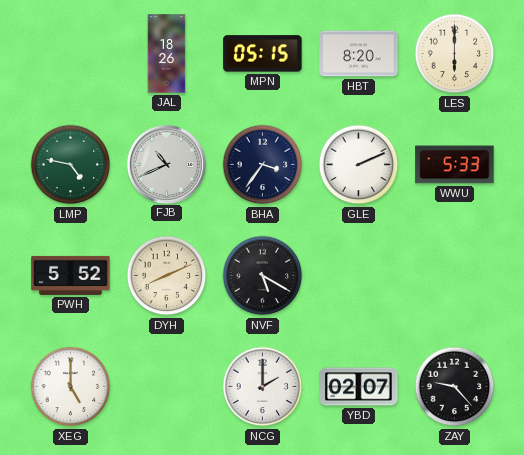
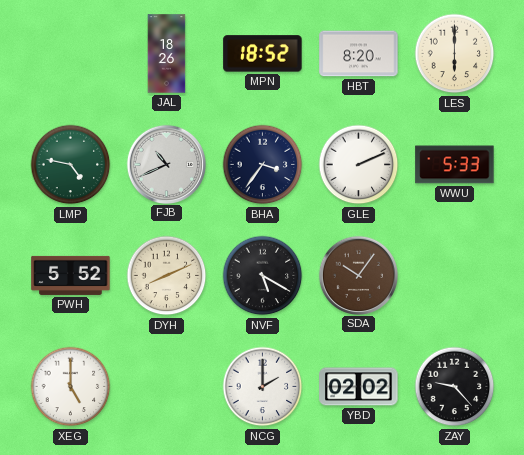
MPN: 05:15 -> 18:52 (263, 54)
SDA: none -> 10:06 (358, 275)
YBD: 02:07 -> 02:02 (359, 387)
